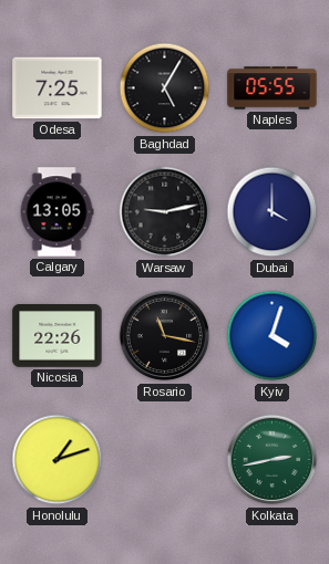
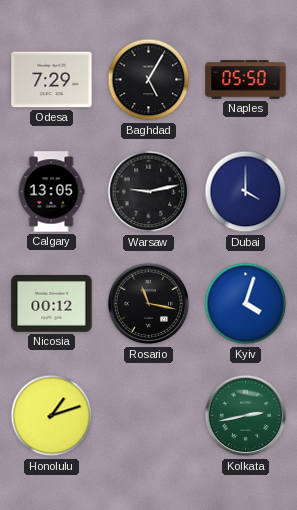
Odesa: 7:25 -> 7:29 (52, 80)
Naples: 05:55 -> 05:50 (246, 80)
Nicosia: 22:26 -> 00:12 (52, 304)
